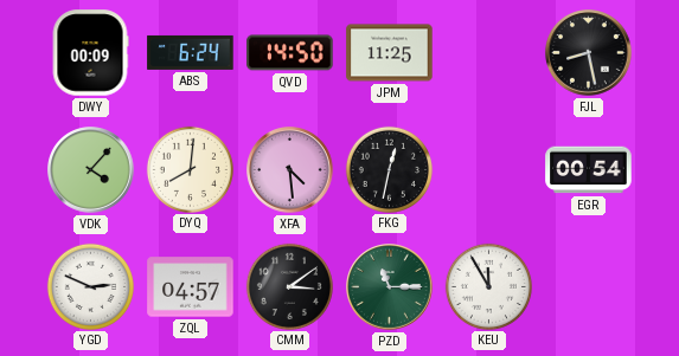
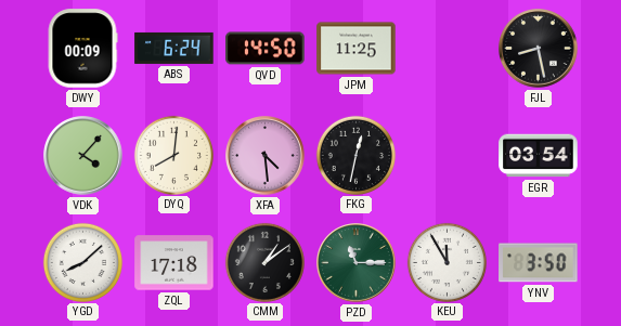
EGR: 00:54 -> 03:54 (539, 156)
YGD: 2:49 -> 8:08 (82, 262)
ZQL: 04:57 -> 17:18 (174, 263)
CMM: 3:09 -> 1:09 (264, 262)
YNV: none -> 3:50 (539, 263)
